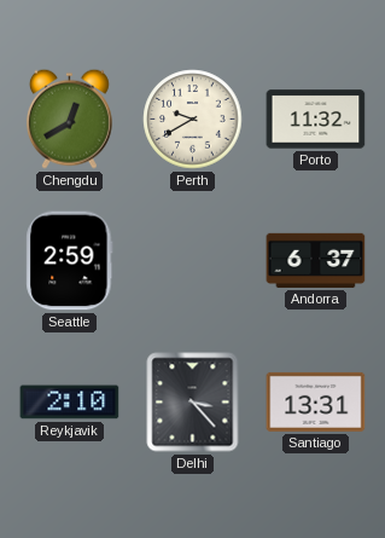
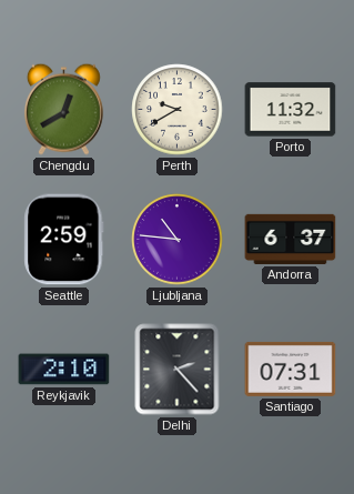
Ljubljana: none -> 10:46 (178, 240)
Delhi: 3:23 -> 2:23 (178, 370)
Santiago: 13:31 -> 07:31 (291, 369)
